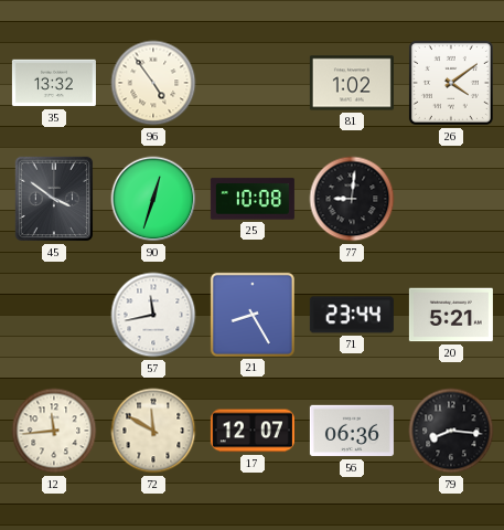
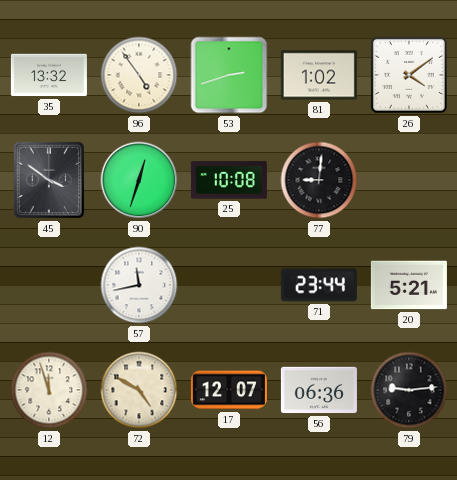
53: none -> 2:42 (229, 75)
21: 8:25 -> none (253, 315)
12: 11:44 -> 11:57 (49, 390)
72: 11:50 -> 4:50 (139, 390)
79: 8:16 -> 9:14 (409, 390)
